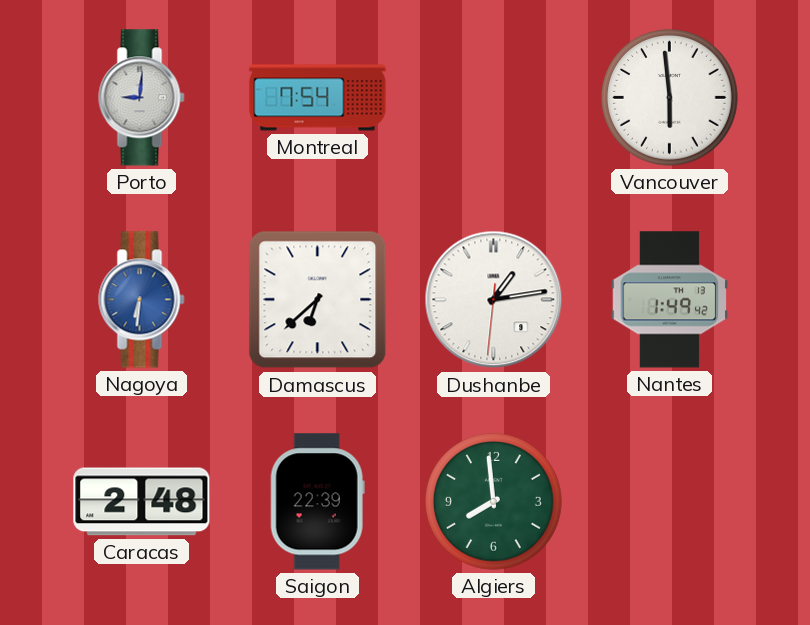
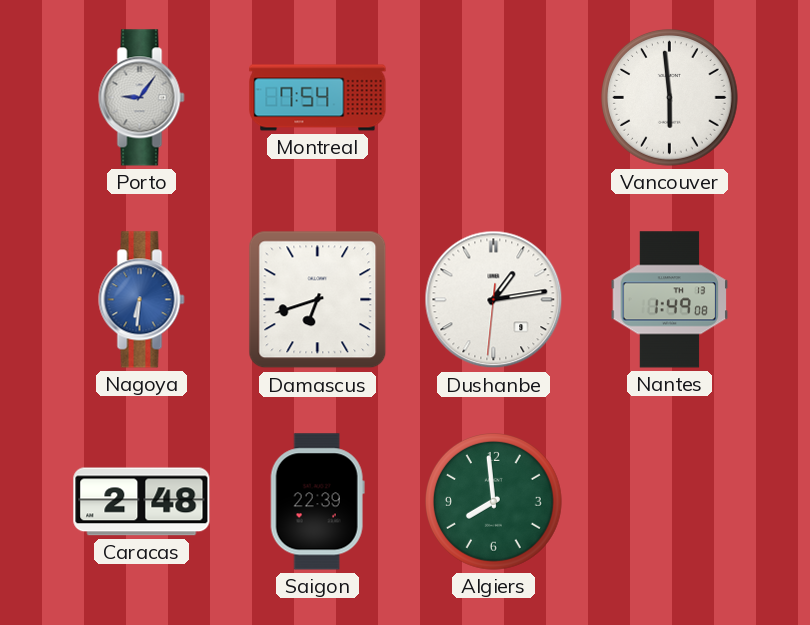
Porto: 9:01 -> 9:06 (142, 98)
Damascus: 6:38 -> 6:42 (318, 300)
Nantes: 1:49:42 -> 1:49:08 (670, 300)
